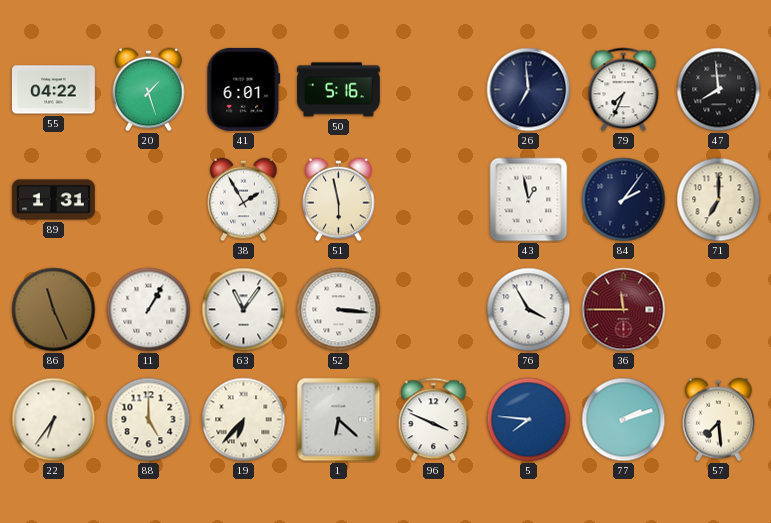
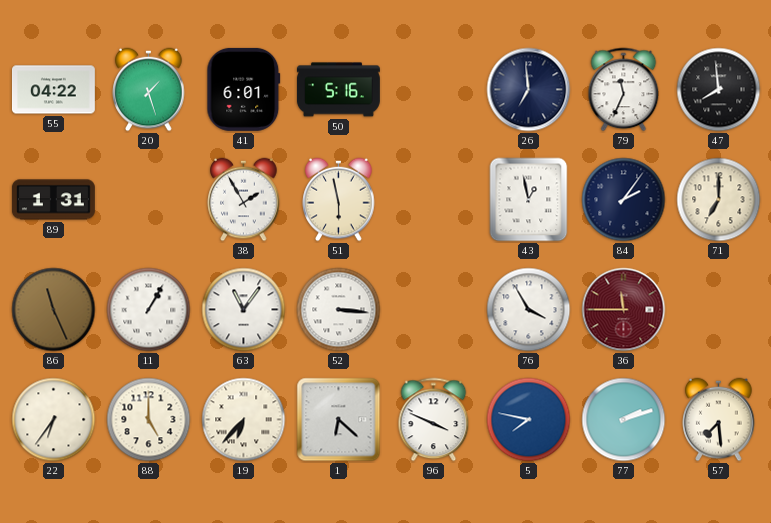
79: 7:34 -> 11:34 (624, 90)
5: 7:46 -> 7:47 (529, 420)
